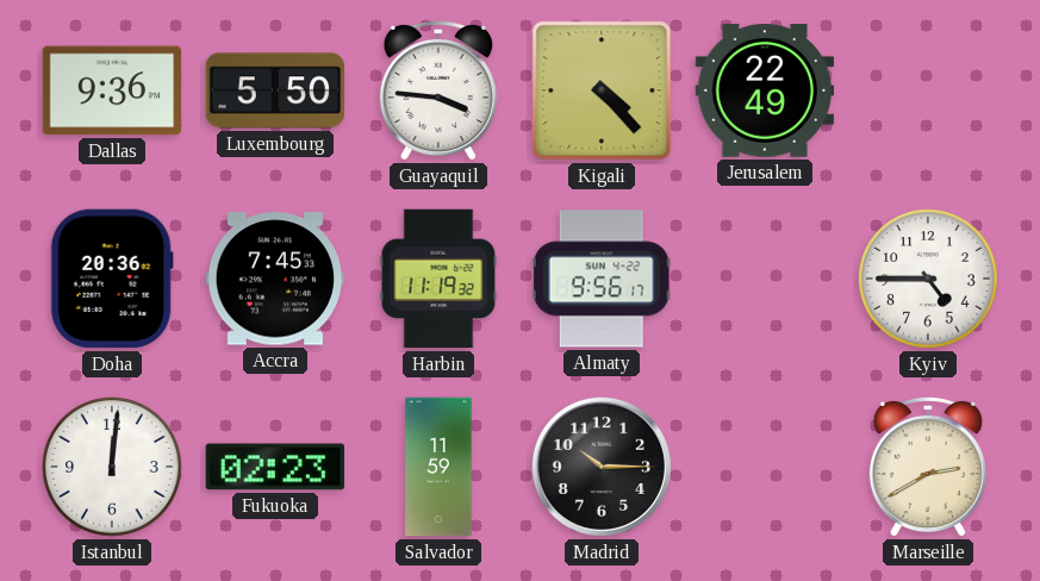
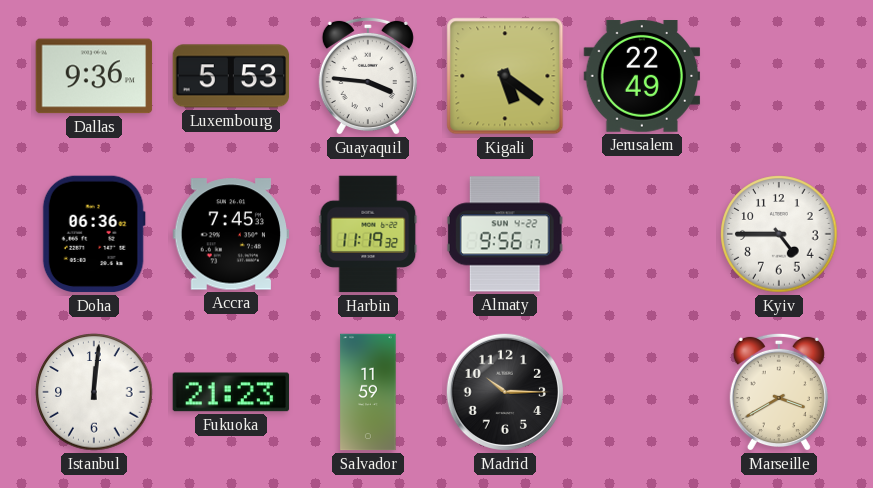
Luxembourg: 5:50 -> 5:53 (231, 76)
Kigali: 4:23 -> 5:21 (505, 76)
Doha: 20:36 -> 06:36 (94, 234)
Fukuoka: 02:23 -> 21:23 (231, 392)
Marseille: 2:40 -> 3:40 (779, 392)
